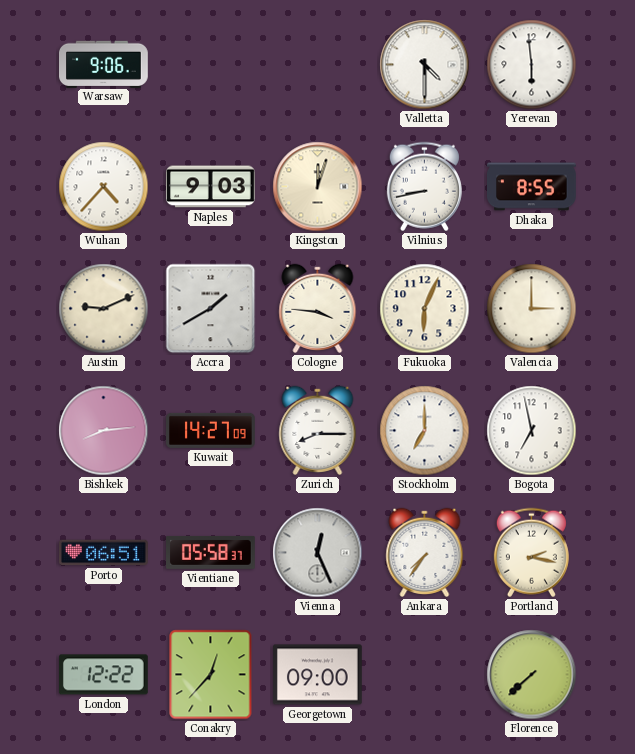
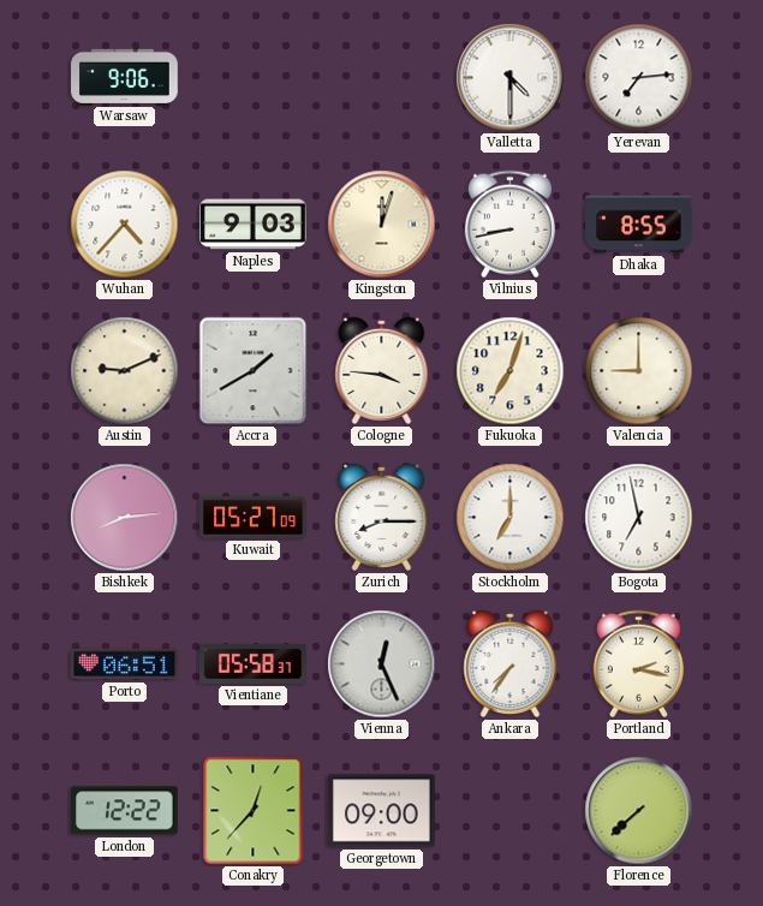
Yerevan: 5:59 -> 7:14 (639, 78)
Fukuoka: 6:04 -> 7:03 (511, 371)
Valencia: 3:00 -> 9:00 (639, 371)
Kuwait: 14:27 -> 05:27 (254, 517)
